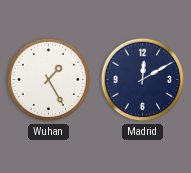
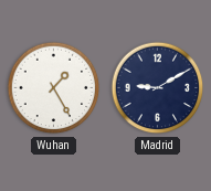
Madrid: 12:10 -> 9:10 (158, 88)
